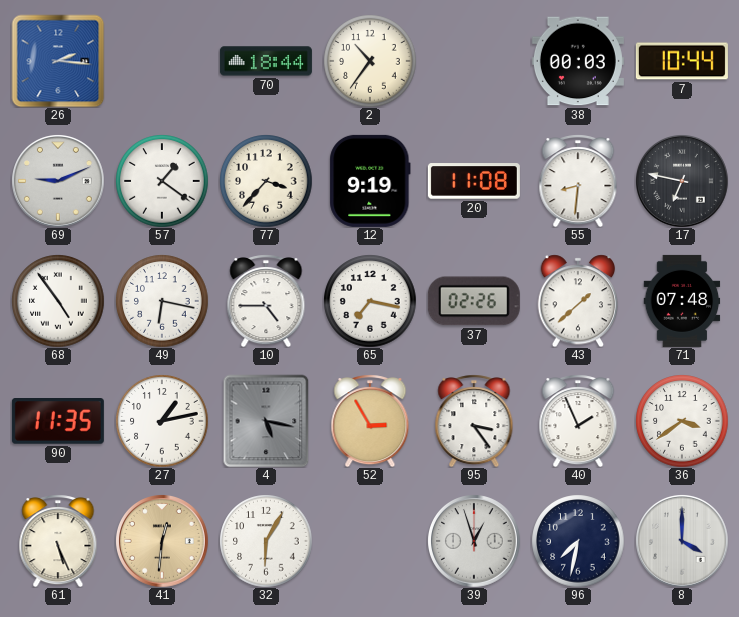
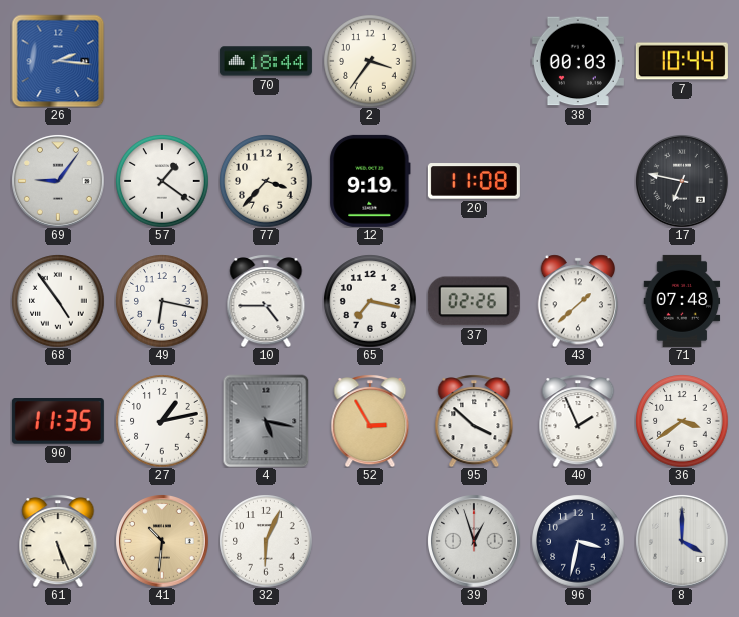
2: 10:36 -> 3:36 (370, 61)
69: 9:11 -> 9:06 (58, 181)
55: 8:31 -> none (578, 181)
95: 3:24 -> 3:52 (474, 421)
41: 12:31 -> 10:31 (162, 541)
32: 6:05 -> 6:04 (266, 541)
96: 7:32 -> 3:32 (578, 541)
